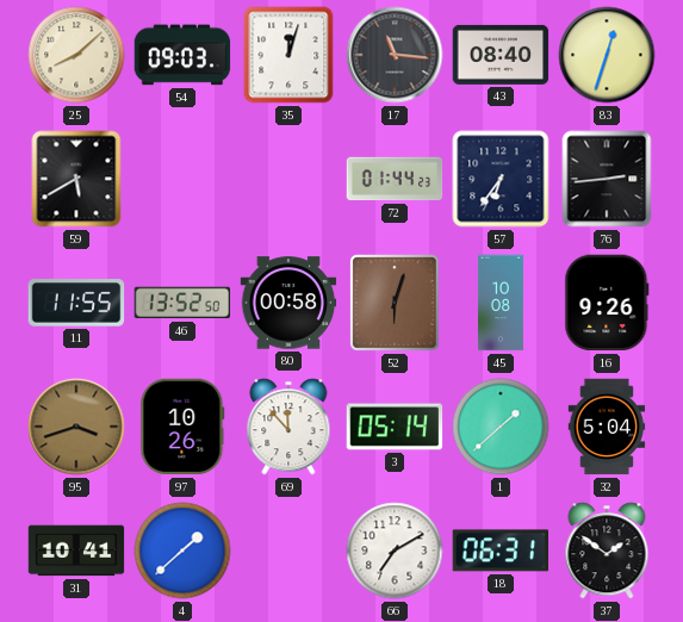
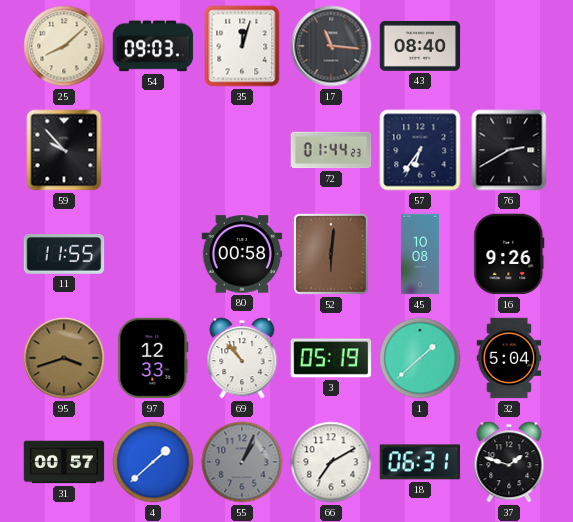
83: 12:33 -> none (607, 55)
59: 5:40 -> 9:53 (64, 150)
76: 2:44 -> 2:40 (509, 150)
46: 13:52 -> none (182, 303)
52: 6:03 -> 6:01 (331, 255)
97: 10:26 -> 12:33 (153, 358)
69: 11:53 -> 10:53 (242, 358)
3: 05:14 -> 05:19 (331, 358)
31: 10:41 -> 00:57 (64, 462)
55: none -> 1:04 (242, 462)
37: 1:51 -> 1:48 (509, 462)
